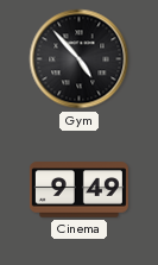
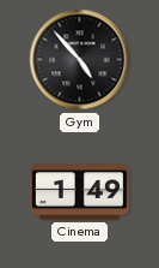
Cinema: 9:49 -> 1:49 (79, 192)
